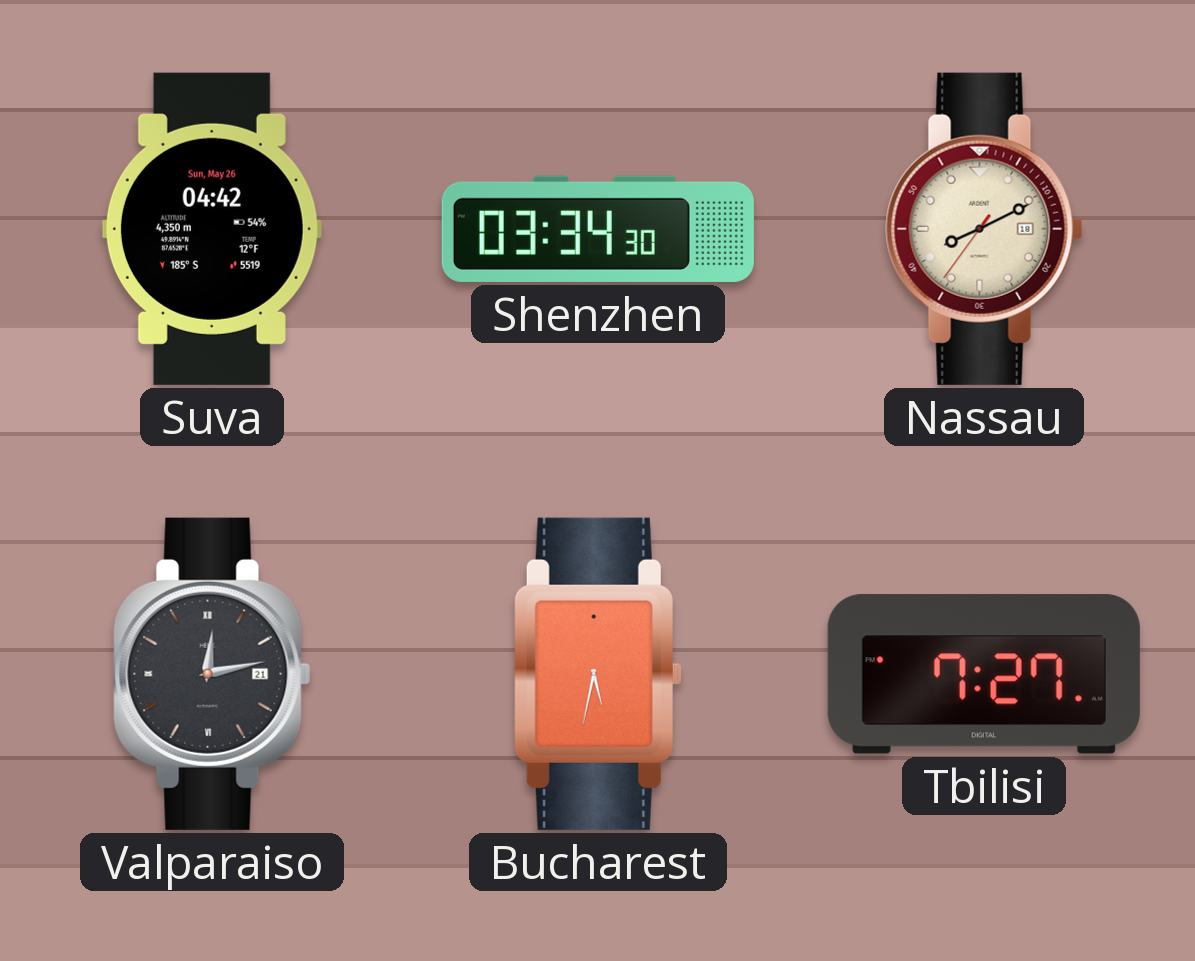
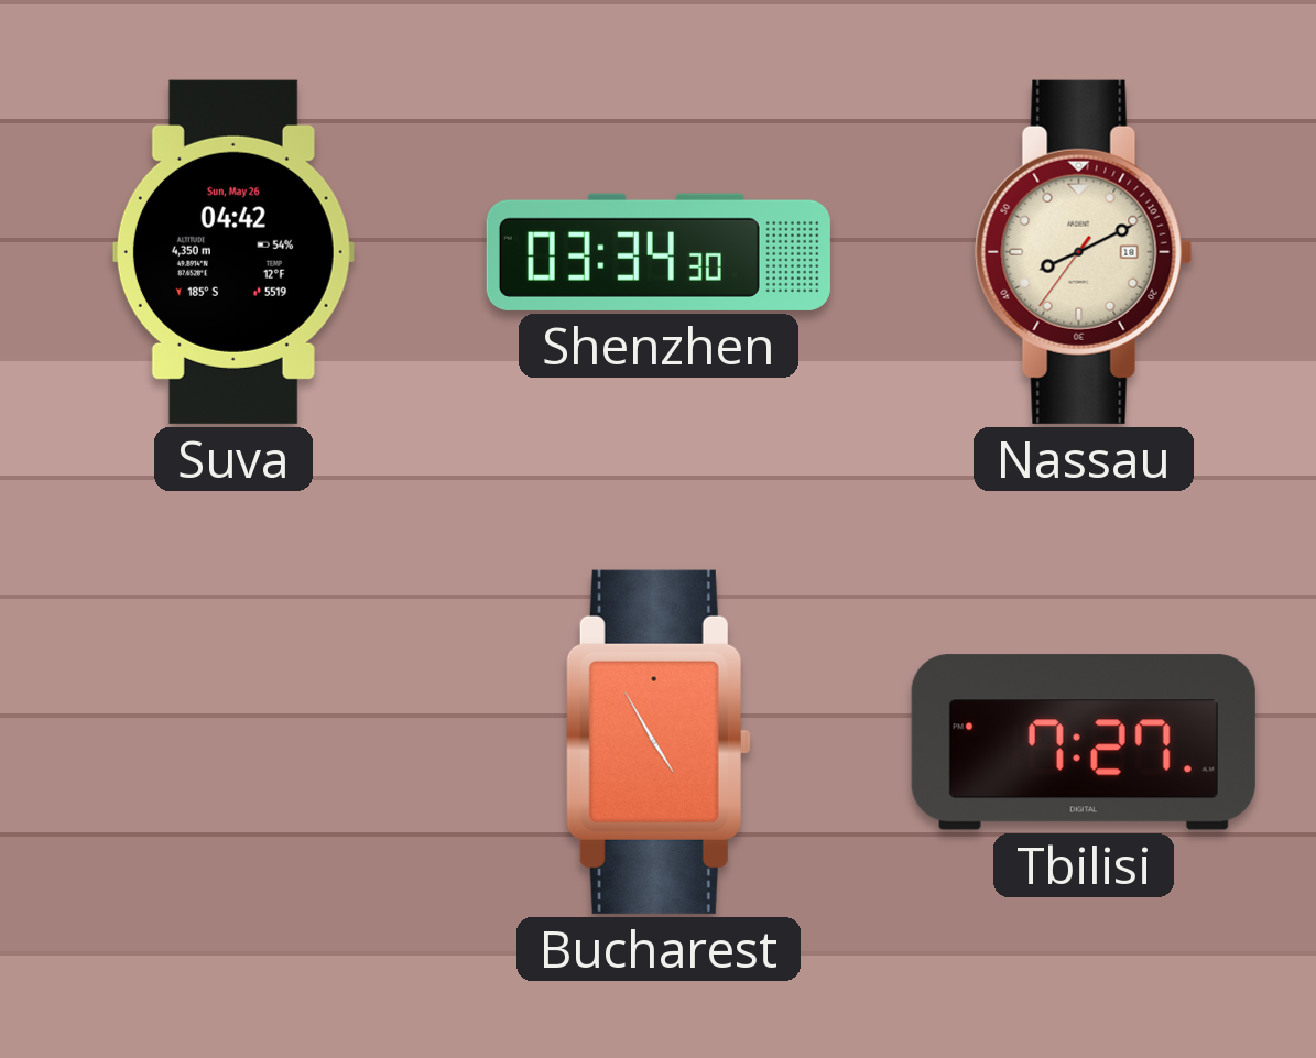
Valparaiso: 12:13 -> none (212, 674)
Bucharest: 5:32 -> 4:55 (659, 742)
